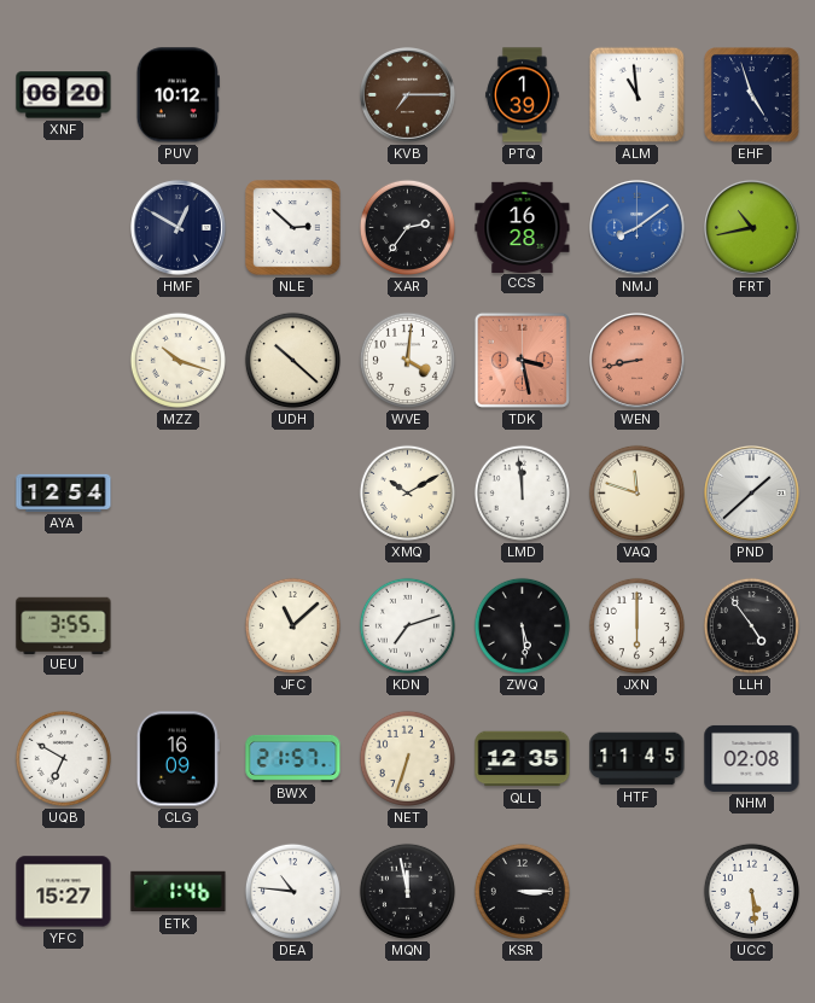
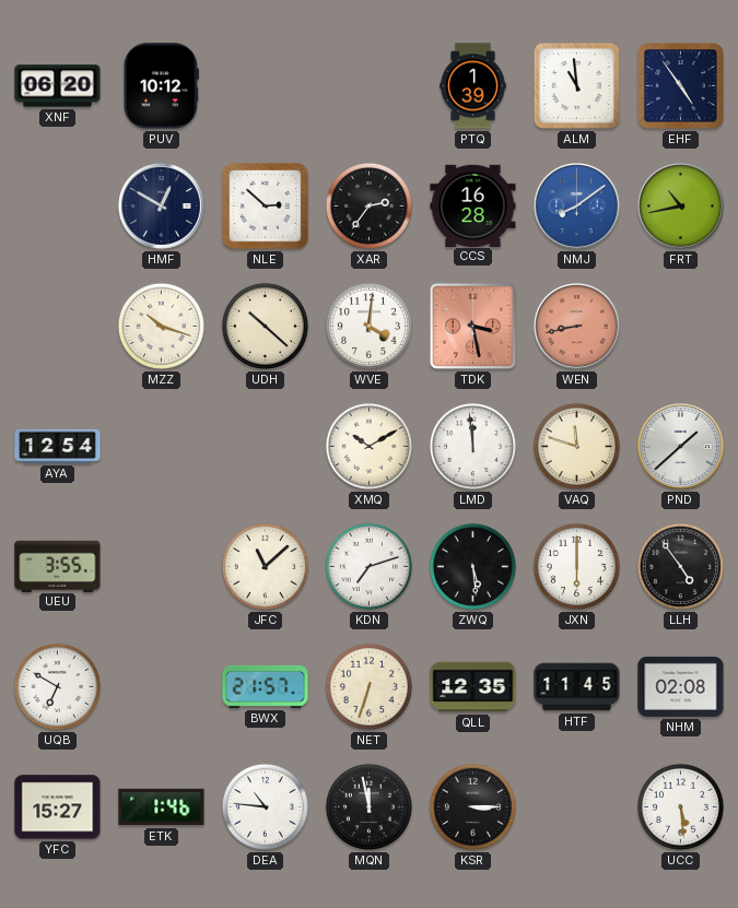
KVB: 7:15 -> none (408, 95)
EHF: 4:57 -> 4:54 (681, 86)
CLG: 16:09 -> none (177, 759)
